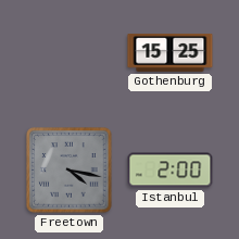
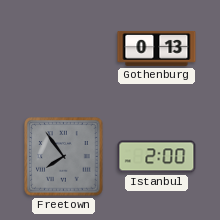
Gothenburg: 15:25 -> 0:13 (157, 48)
Freetown: 4:17 -> 7:54 (64, 157)
